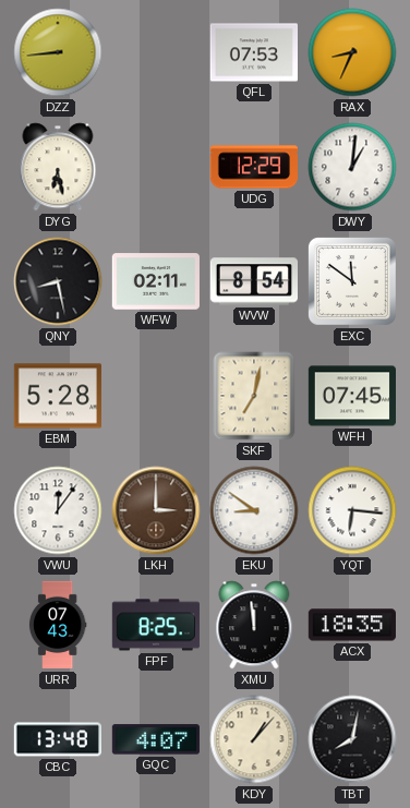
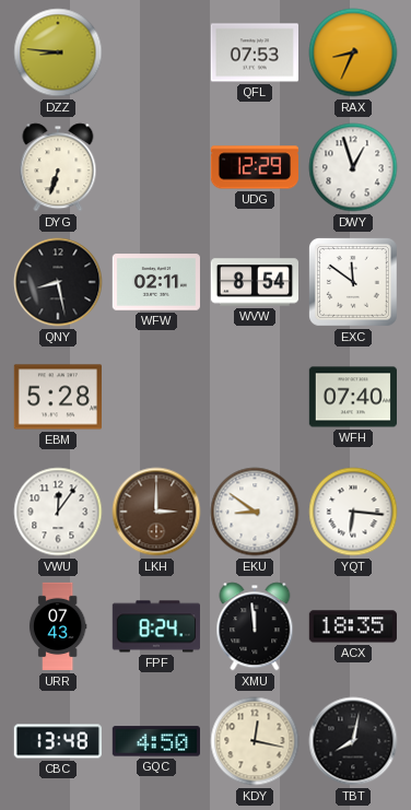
DZZ: 8:44 -> 8:46 (58, 52)
DYG: 6:28 -> 6:33 (58, 167)
DWY: 1:01 -> 12:57 (353, 167)
SKF: 7:02 -> none (254, 396)
WFH: 07:45 -> 07:40 (352, 397)
FPF: 8:25 -> 8:24 (156, 626)
GQC: 4:07 -> 4:50 (156, 741)
KDY: 1:07 -> 12:17 (255, 741)
